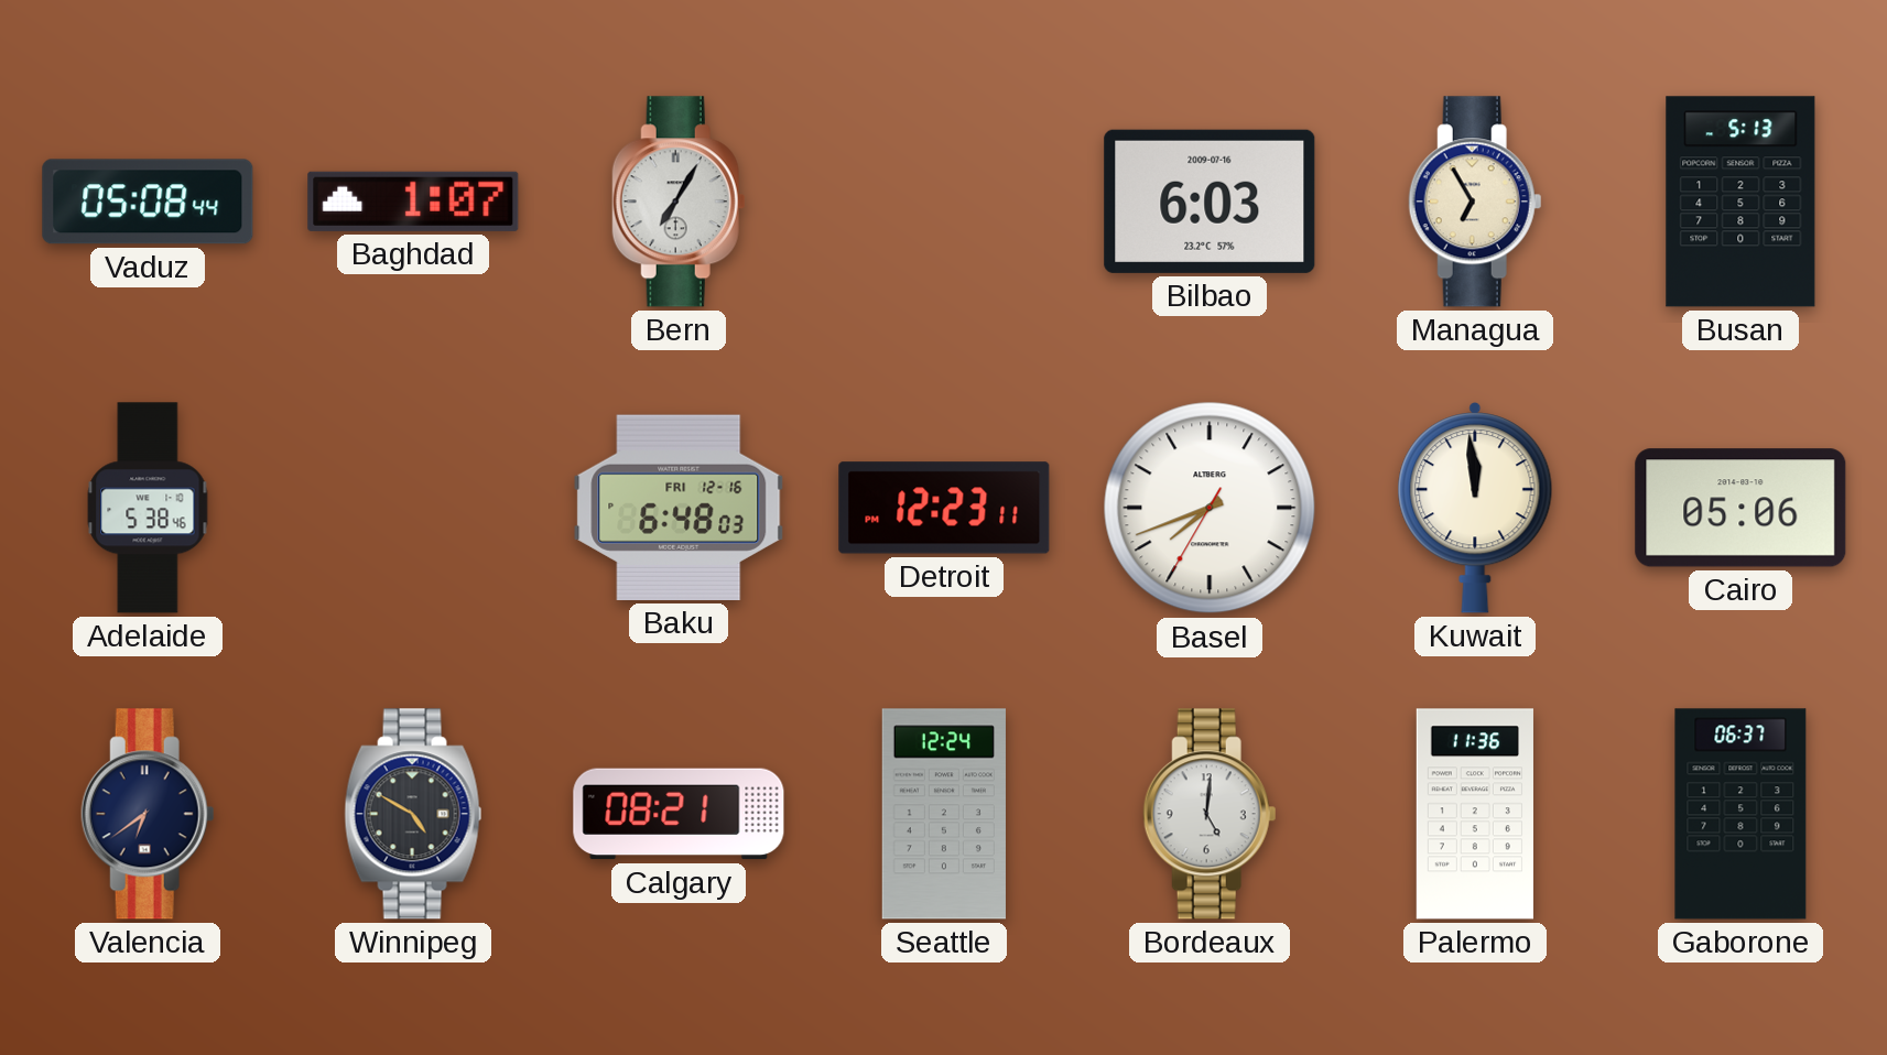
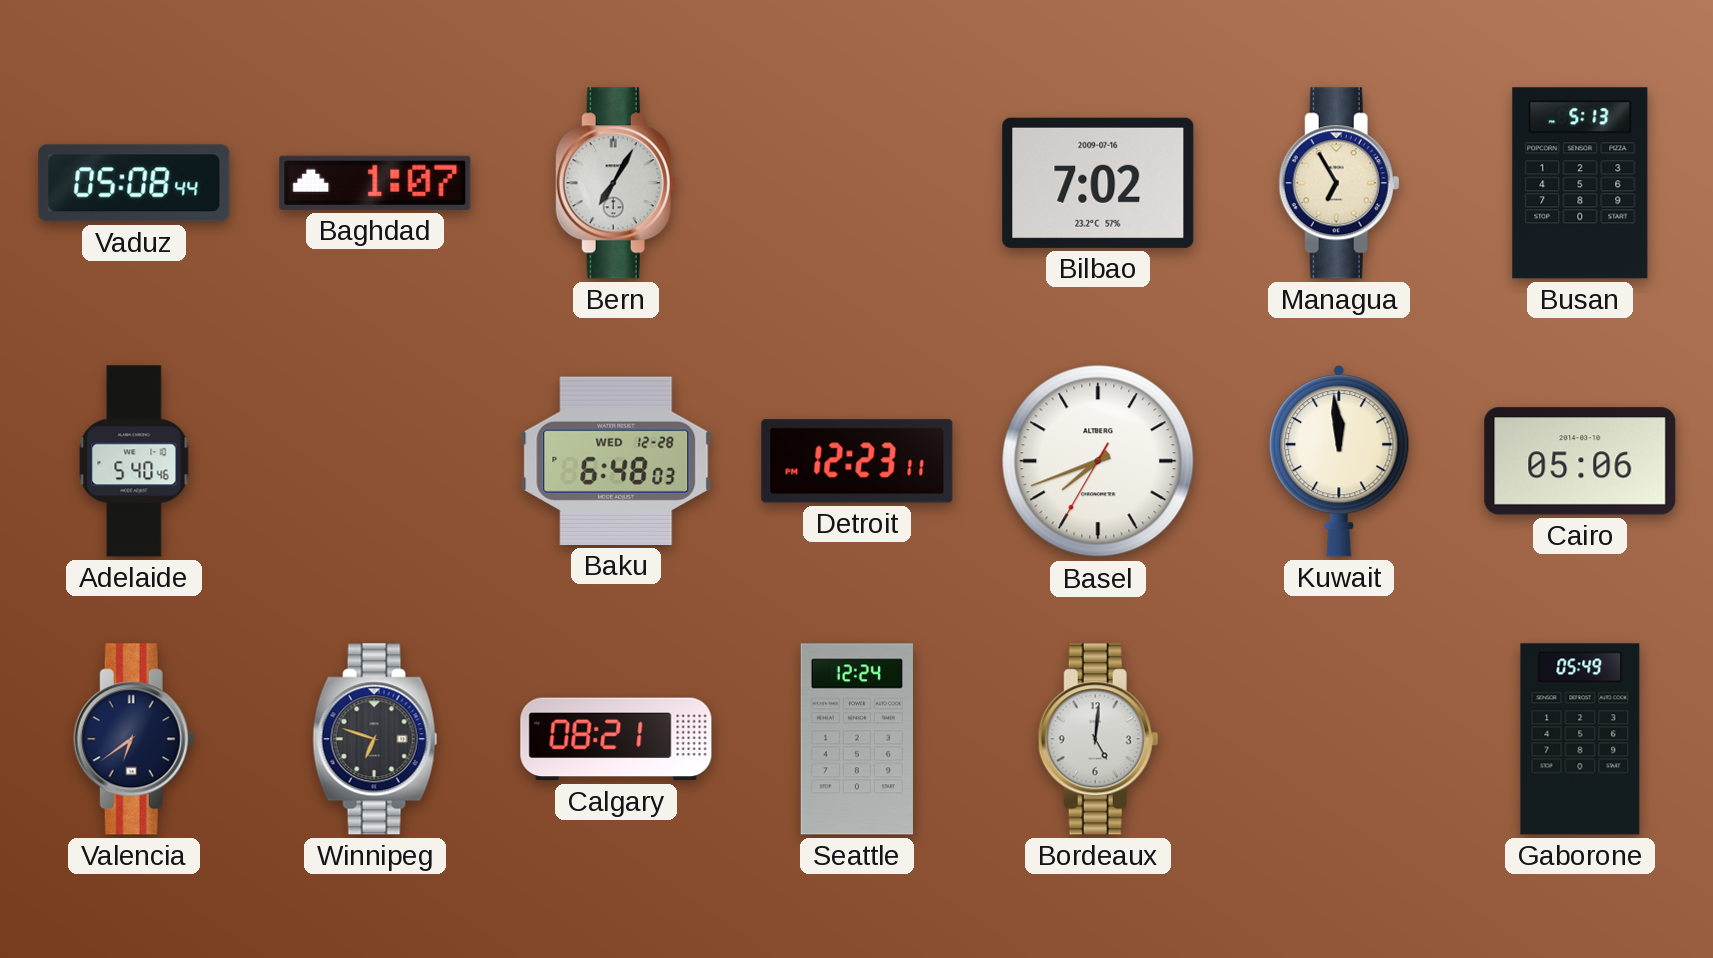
Bilbao: 6:03 -> 7:02 (1098, 183)
Adelaide: 5:38 -> 5:40 (134, 461)
Baku date: FRI 12-16 -> WED 12-28 (616, 461)
Winnipeg: 4:50 -> 6:48 (375, 739)
Palermo: 11:36 -> none (1475, 814)
Gaborone: 06:37 -> 05:49 (1580, 739)
